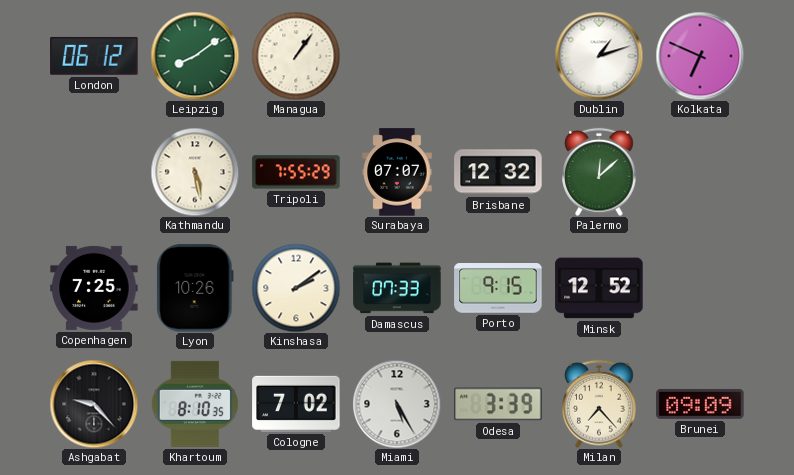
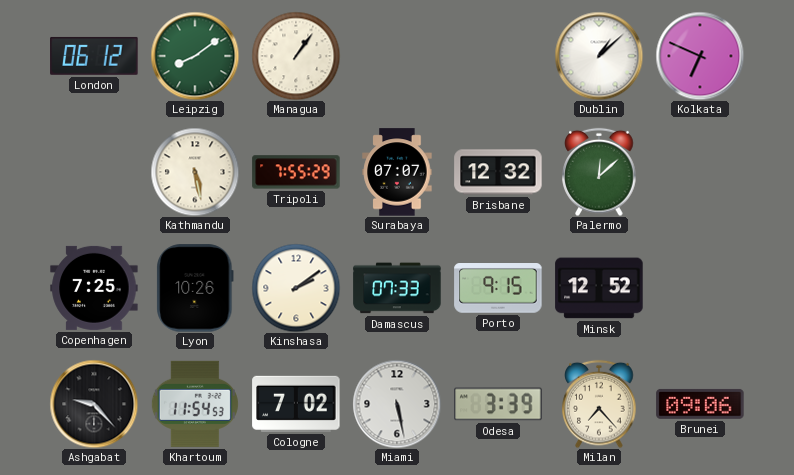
Dublin: 1:12 -> 1:08 (599, 56)
Khartoum: 8:10 -> 11:54 (195, 404)
Miami: 5:25 -> 5:28 (397, 404)
Brunei: 09:09 -> 09:06 (700, 404)
